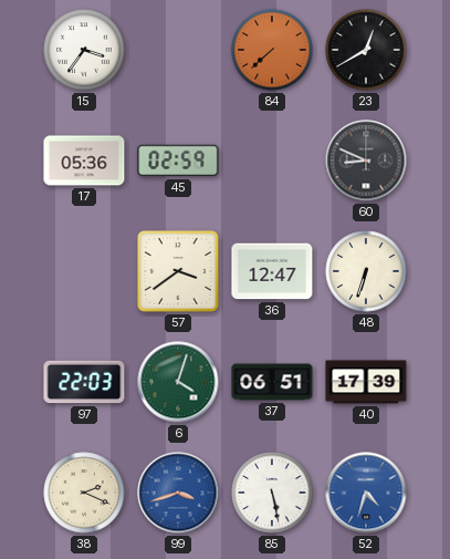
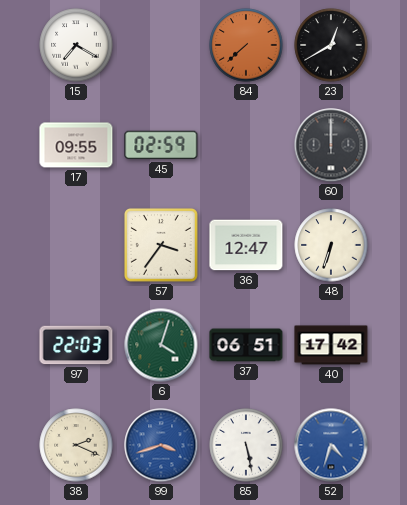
15: 3:36 -> 7:20 (76, 45)
17: 05:36 -> 09:55 (76, 145)
60: 8:49 -> 12:00 (331, 145)
57: 3:39 -> 3:36 (161, 245)
40: 17:39 -> 17:42 (331, 345)
